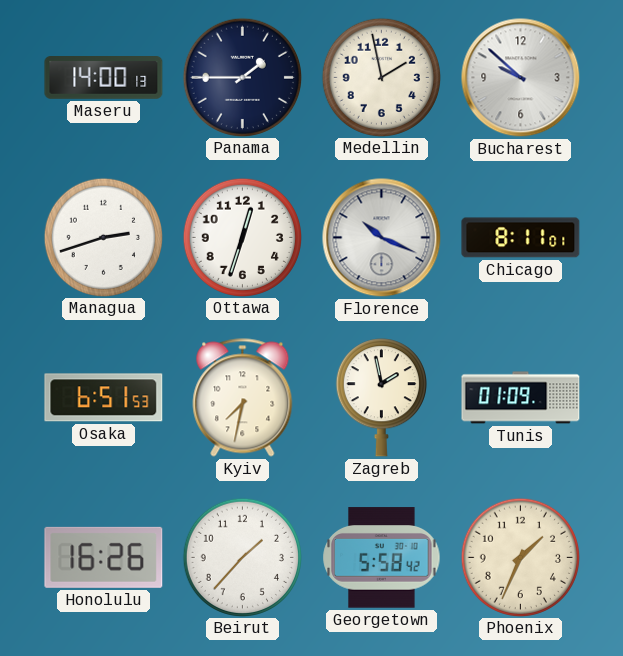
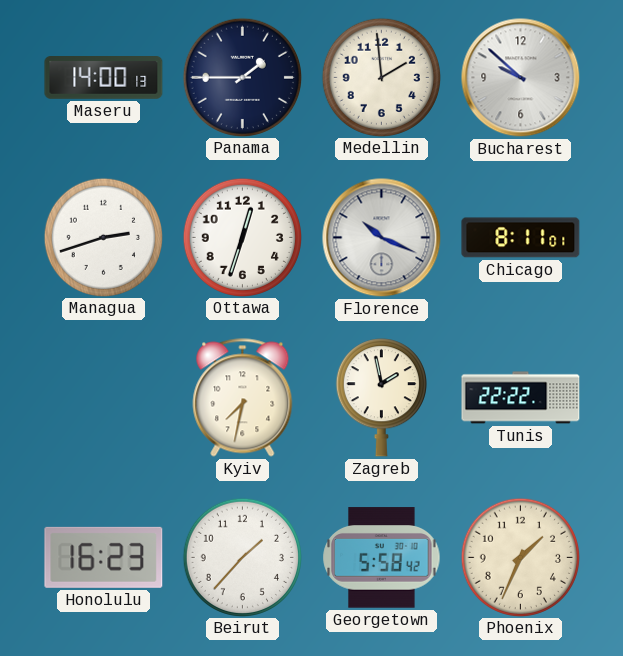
Medellin: 1:58 -> 1:59 (381, 77)
Osaka: 6:51 -> none (104, 398)
Tunis: 01:09 -> 22:22 (521, 398)
Honolulu: 16:26 -> 16:23 (104, 557)
